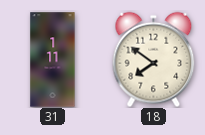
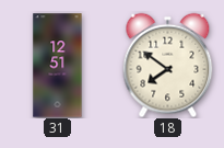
31: 1:11 -> 12:51 (58, 66)
